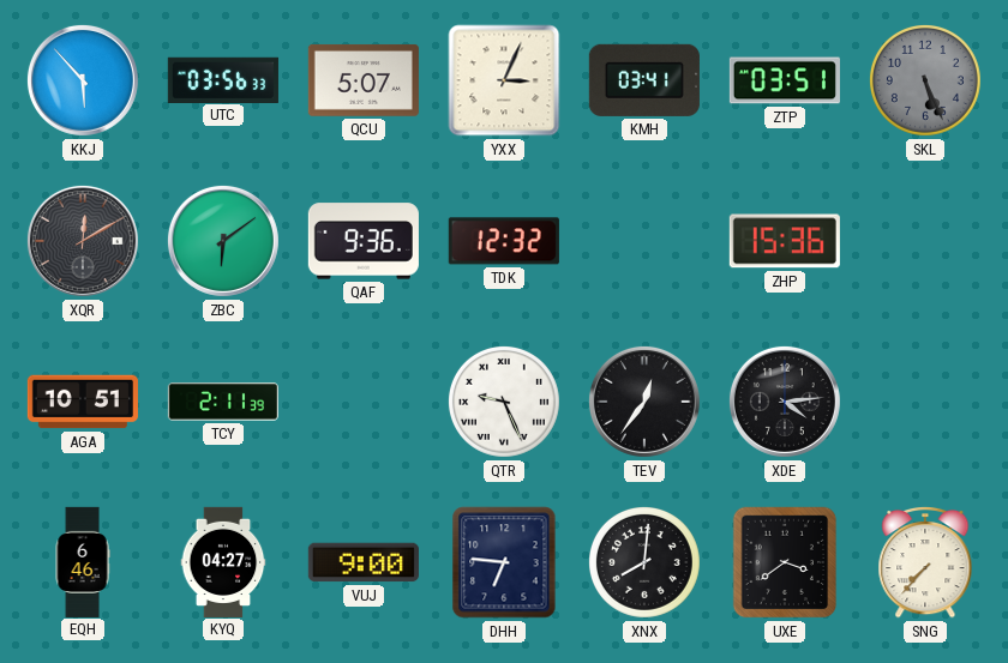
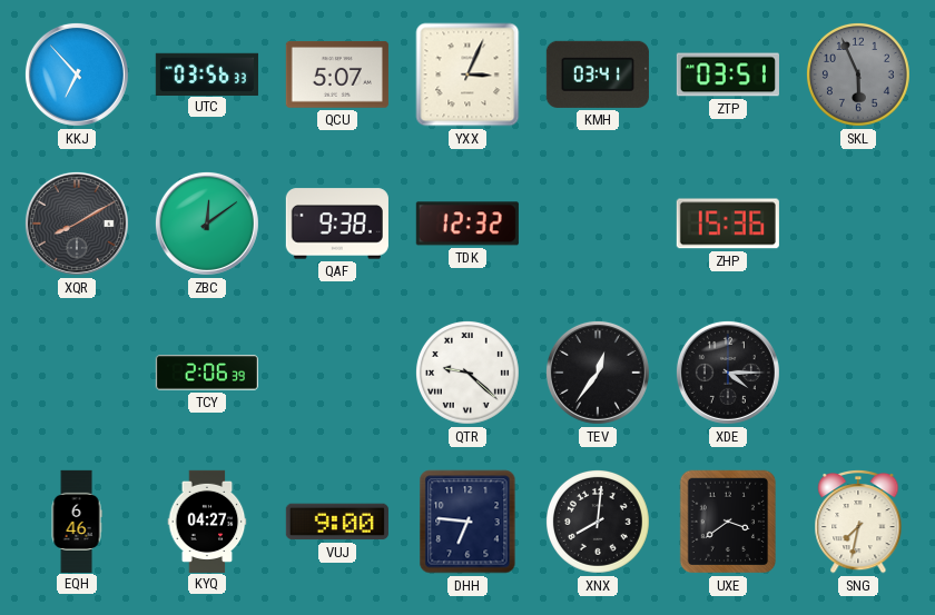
KKJ: 5:53 -> 6:53 (77, 75)
SKL: 5:26 -> 5:56 (858, 75)
XQR: 12:10 -> 8:10 (77, 224)
ZBC: 6:09 -> 12:09 (207, 224)
QAF: 9:36 -> 9:38 (337, 224)
AGA: 10:51 -> none (83, 402)
TCY: 2:11 -> 2:06 (207, 373)
QTR: 9:26 -> 9:22 (467, 373)
XDE: 4:14 -> 4:15 (728, 373)
SNG: 7:37 -> 7:32 (858, 522)
